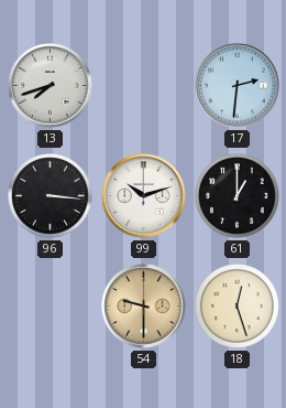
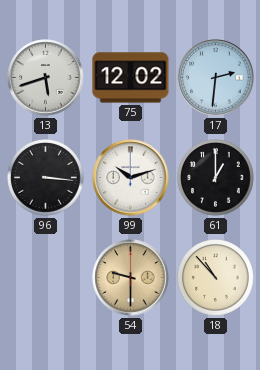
13: 7:42 -> 5:42 (46, 78)
75: none -> 12:02 (131, 78)
18: 12:27 -> 10:53 (216, 278)
